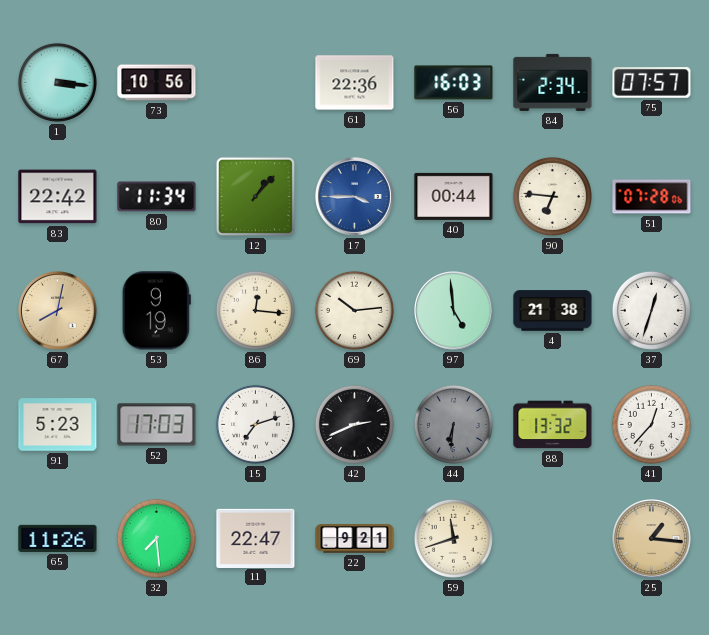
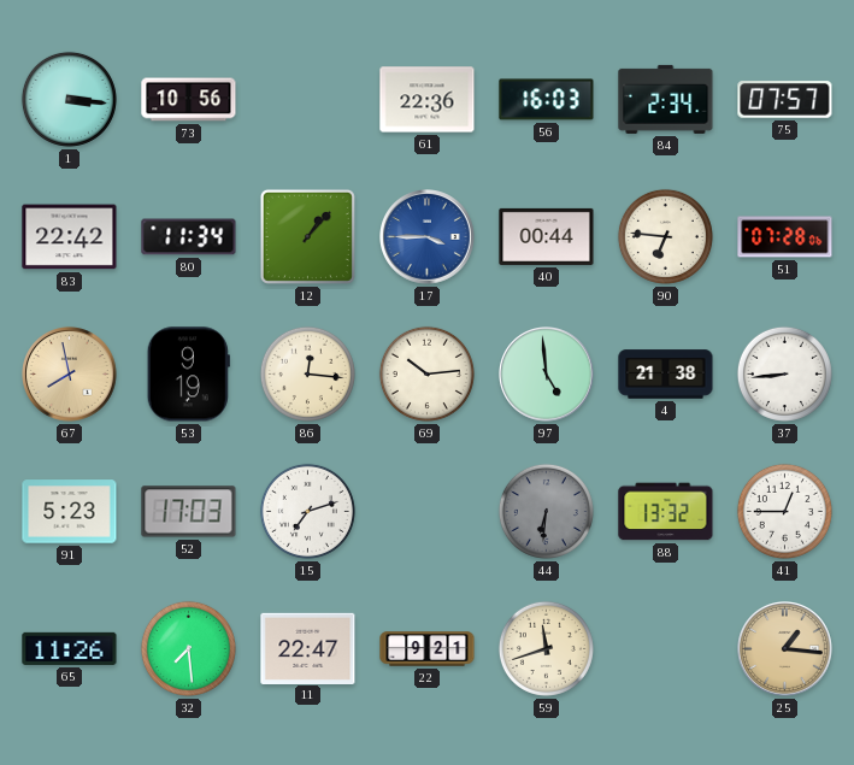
67: 8:02 -> 7:58 (70, 375)
37: 12:33 -> 8:44 (784, 373)
42: 2:41 -> none (354, 424)
41: 12:37 -> 12:45 (784, 511)
